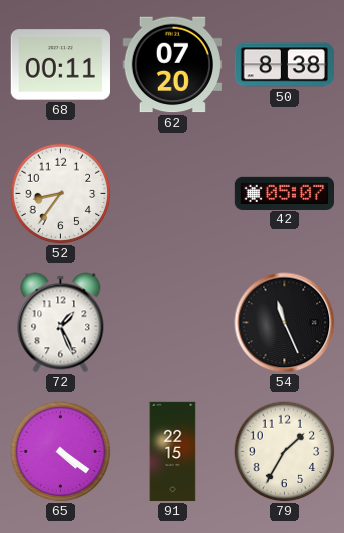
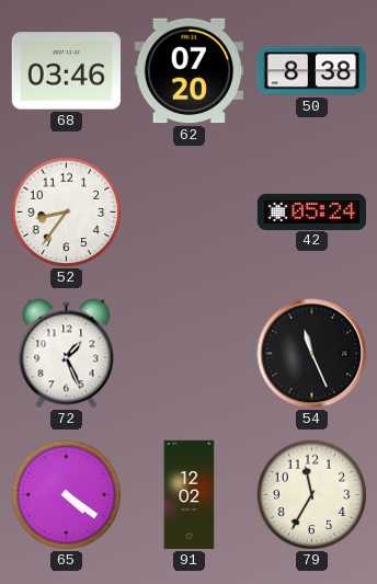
68: 00:11 -> 03:46 (66, 71)
42: 05:07 -> 05:24 (311, 211)
91: 22:15 -> 12:02 (190, 495)
79: 1:35 -> 11:35 (312, 495)
